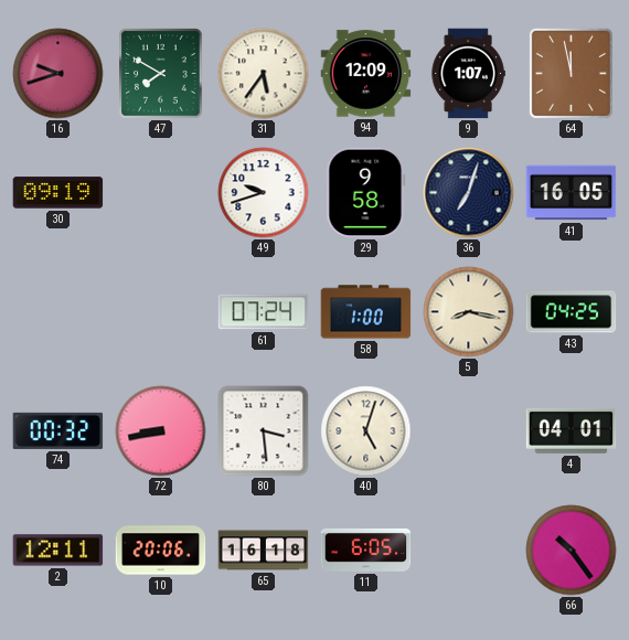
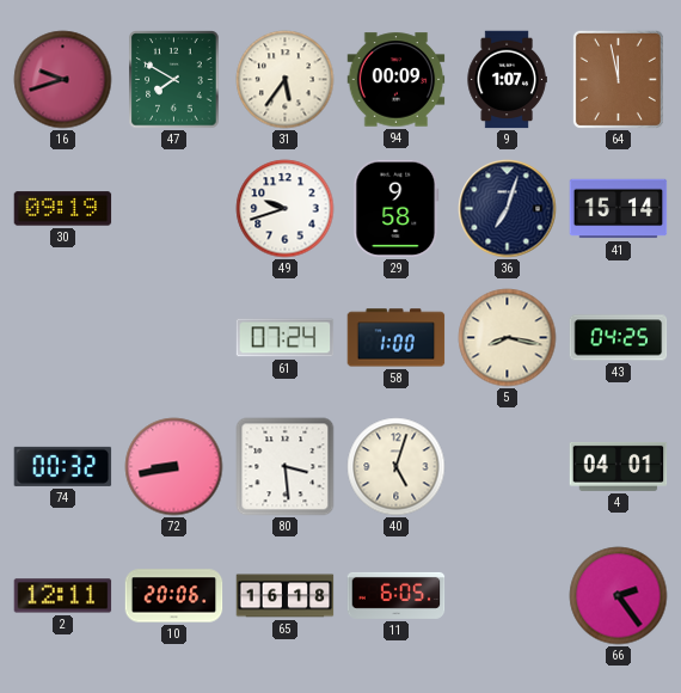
94: 12:09 -> 00:09 (397, 80)
41: 16:05 -> 15:14 (619, 209)
66: 10:24 -> 2:24 (619, 596)
